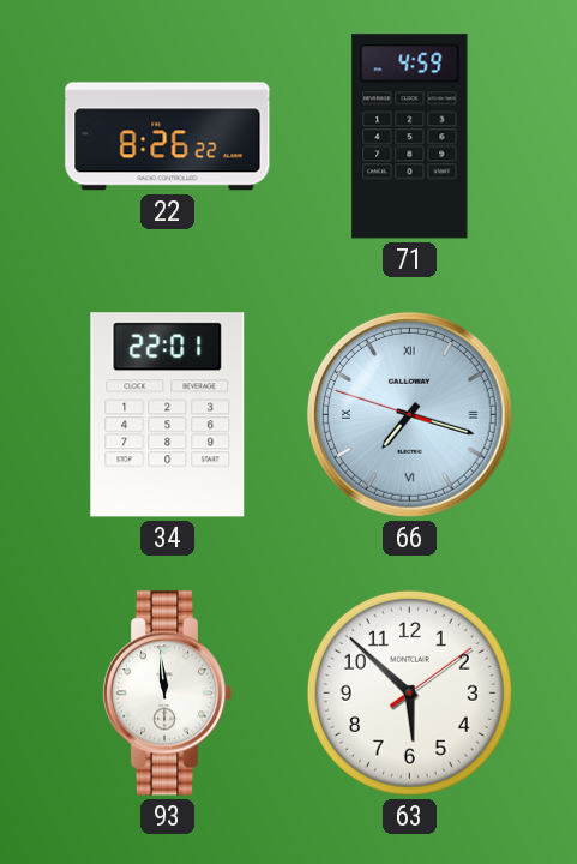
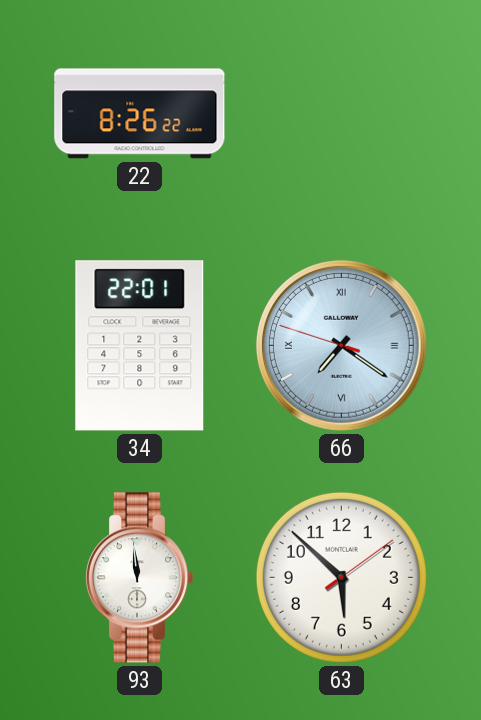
71: 4:59 -> none (410, 137)
66: 7:17 -> 7:20 (341, 345)
